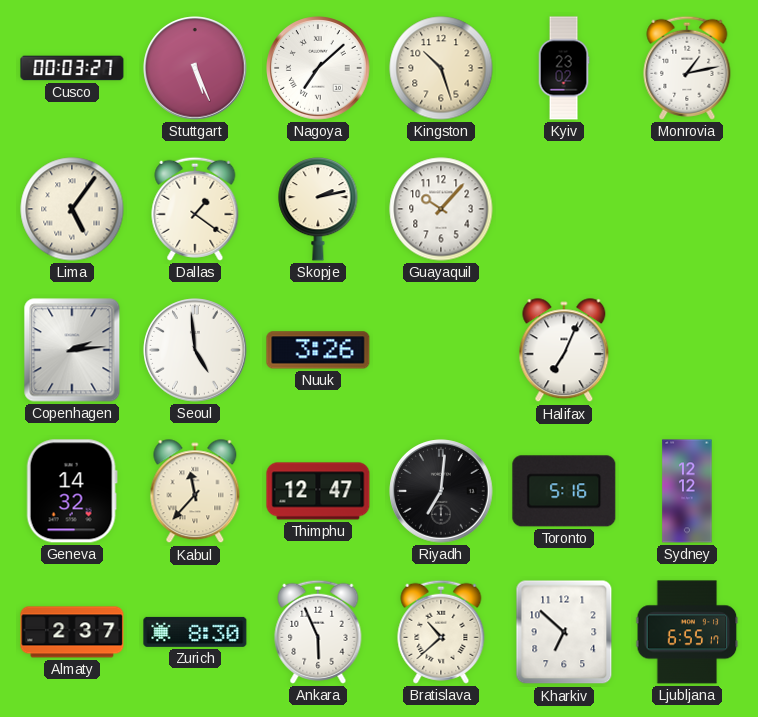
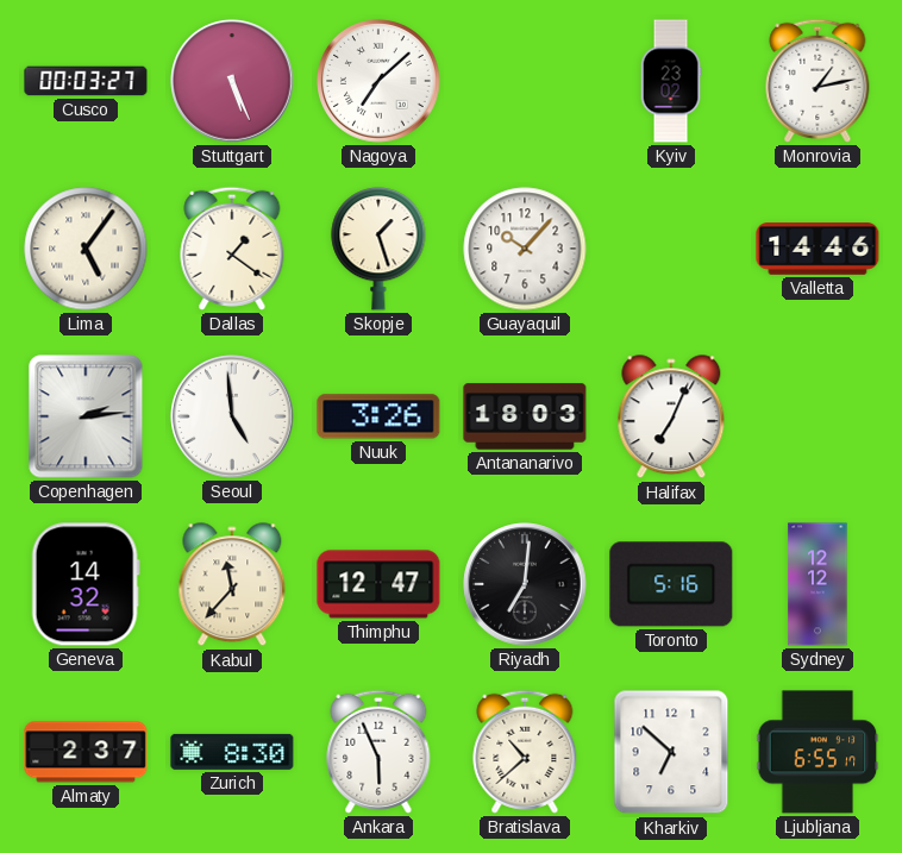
Kingston: 10:27 -> none (441, 68)
Skopje: 2:13 -> 1:27 (378, 249)
Valletta: none -> 14:46 (818, 249)
Antananarivo: none -> 18:03 (525, 416)
